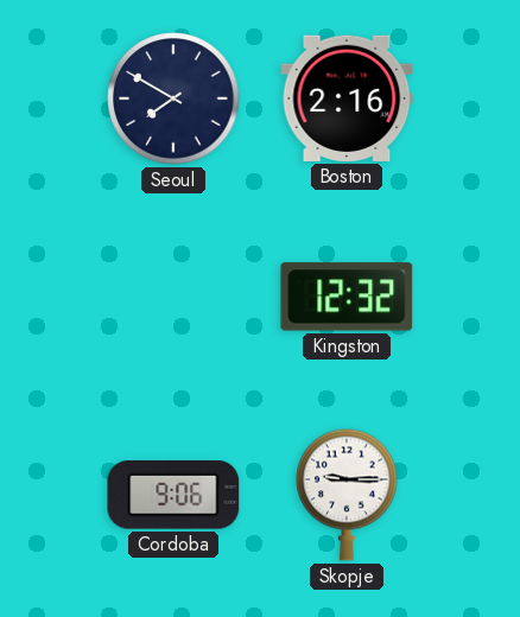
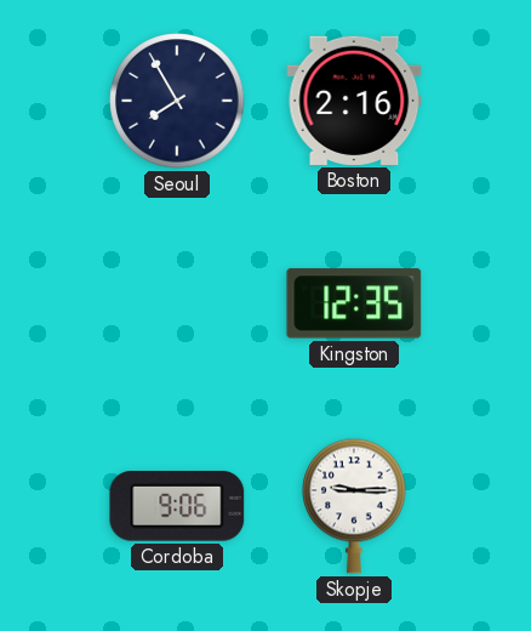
Seoul: 7:50 -> 7:55 (177, 101)
Kingston: 12:32 -> 12:35 (354, 303)
